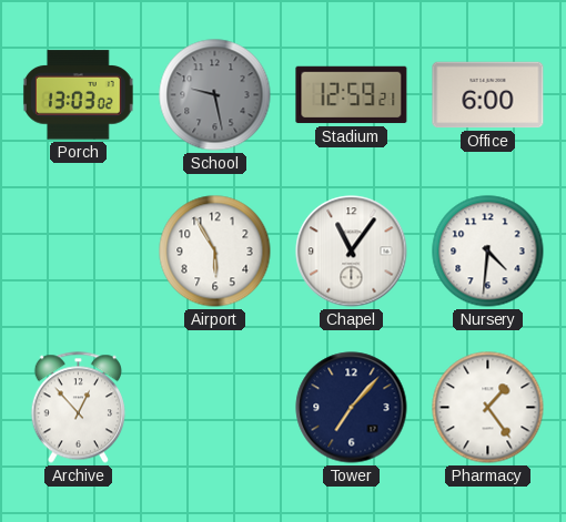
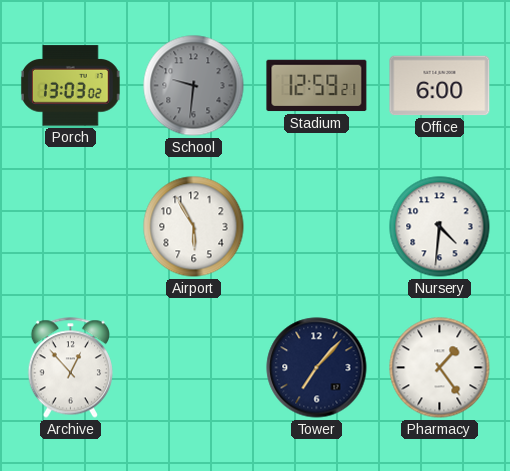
School: 9:28 -> 9:31 (194, 86)
Chapel: 11:06 -> none (352, 252)
